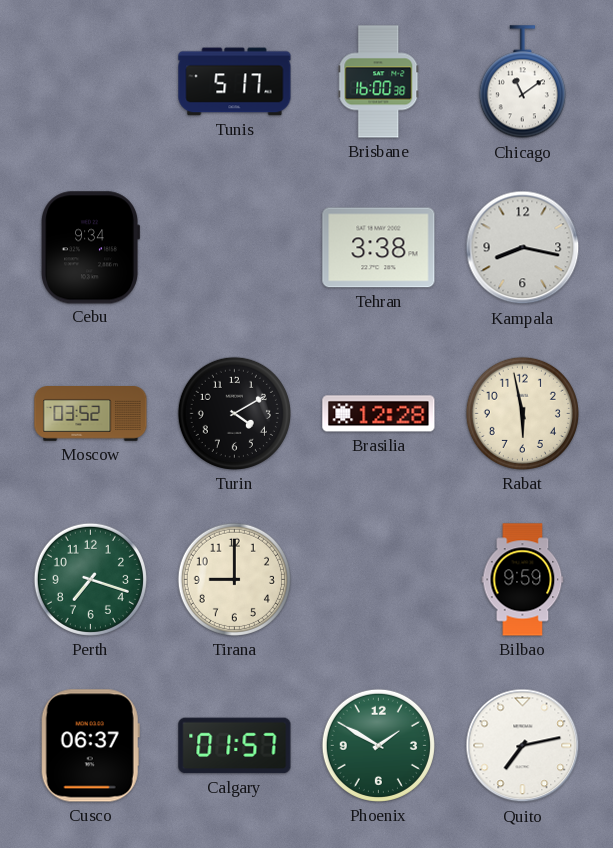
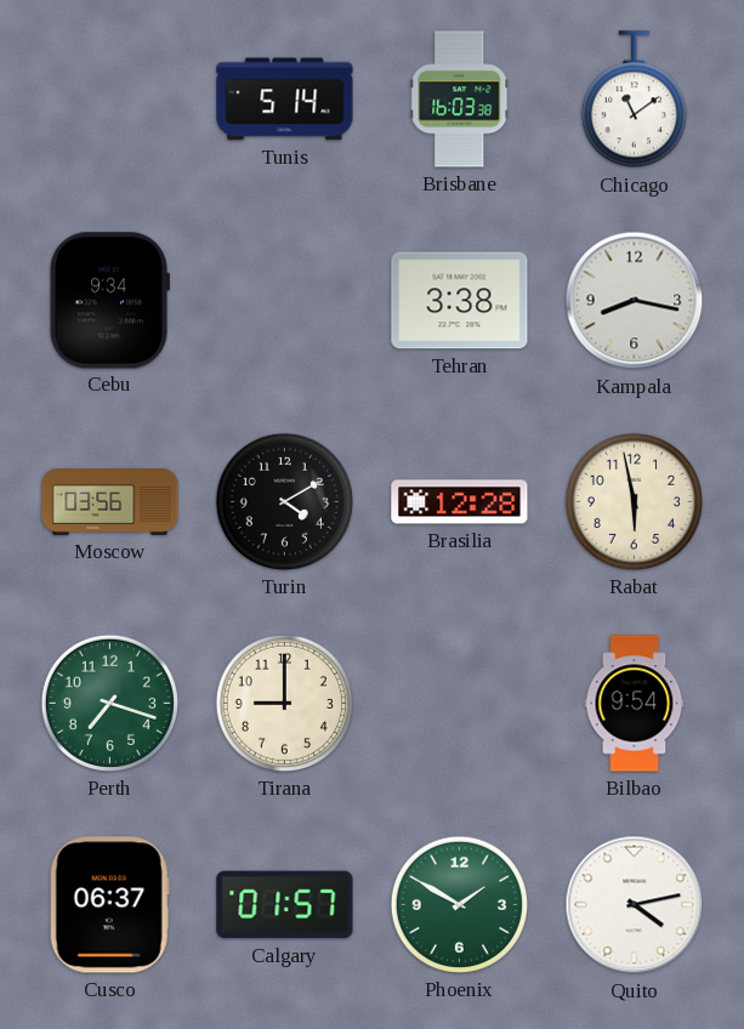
Tunis: 5:17 -> 5:14 (285, 100)
Brisbane: 16:00 -> 16:03 (460, 100)
Moscow: 03:52 -> 03:56 (110, 502)
Bilbao: 9:59 -> 9:54 (635, 704)
Quito: 7:13 -> 4:13 (635, 905)
